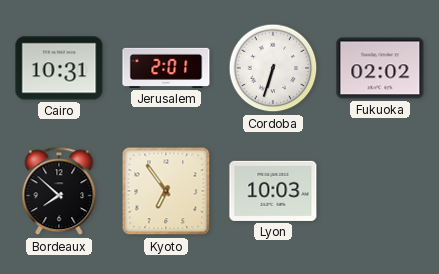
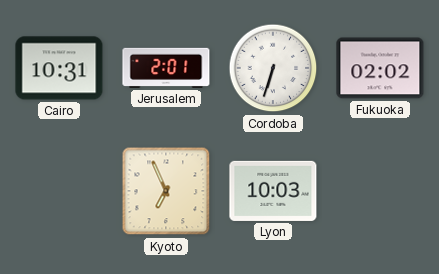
Bordeaux: 7:52 -> none (59, 192)
Kyoto: 6:54 -> 6:56 (166, 191)
